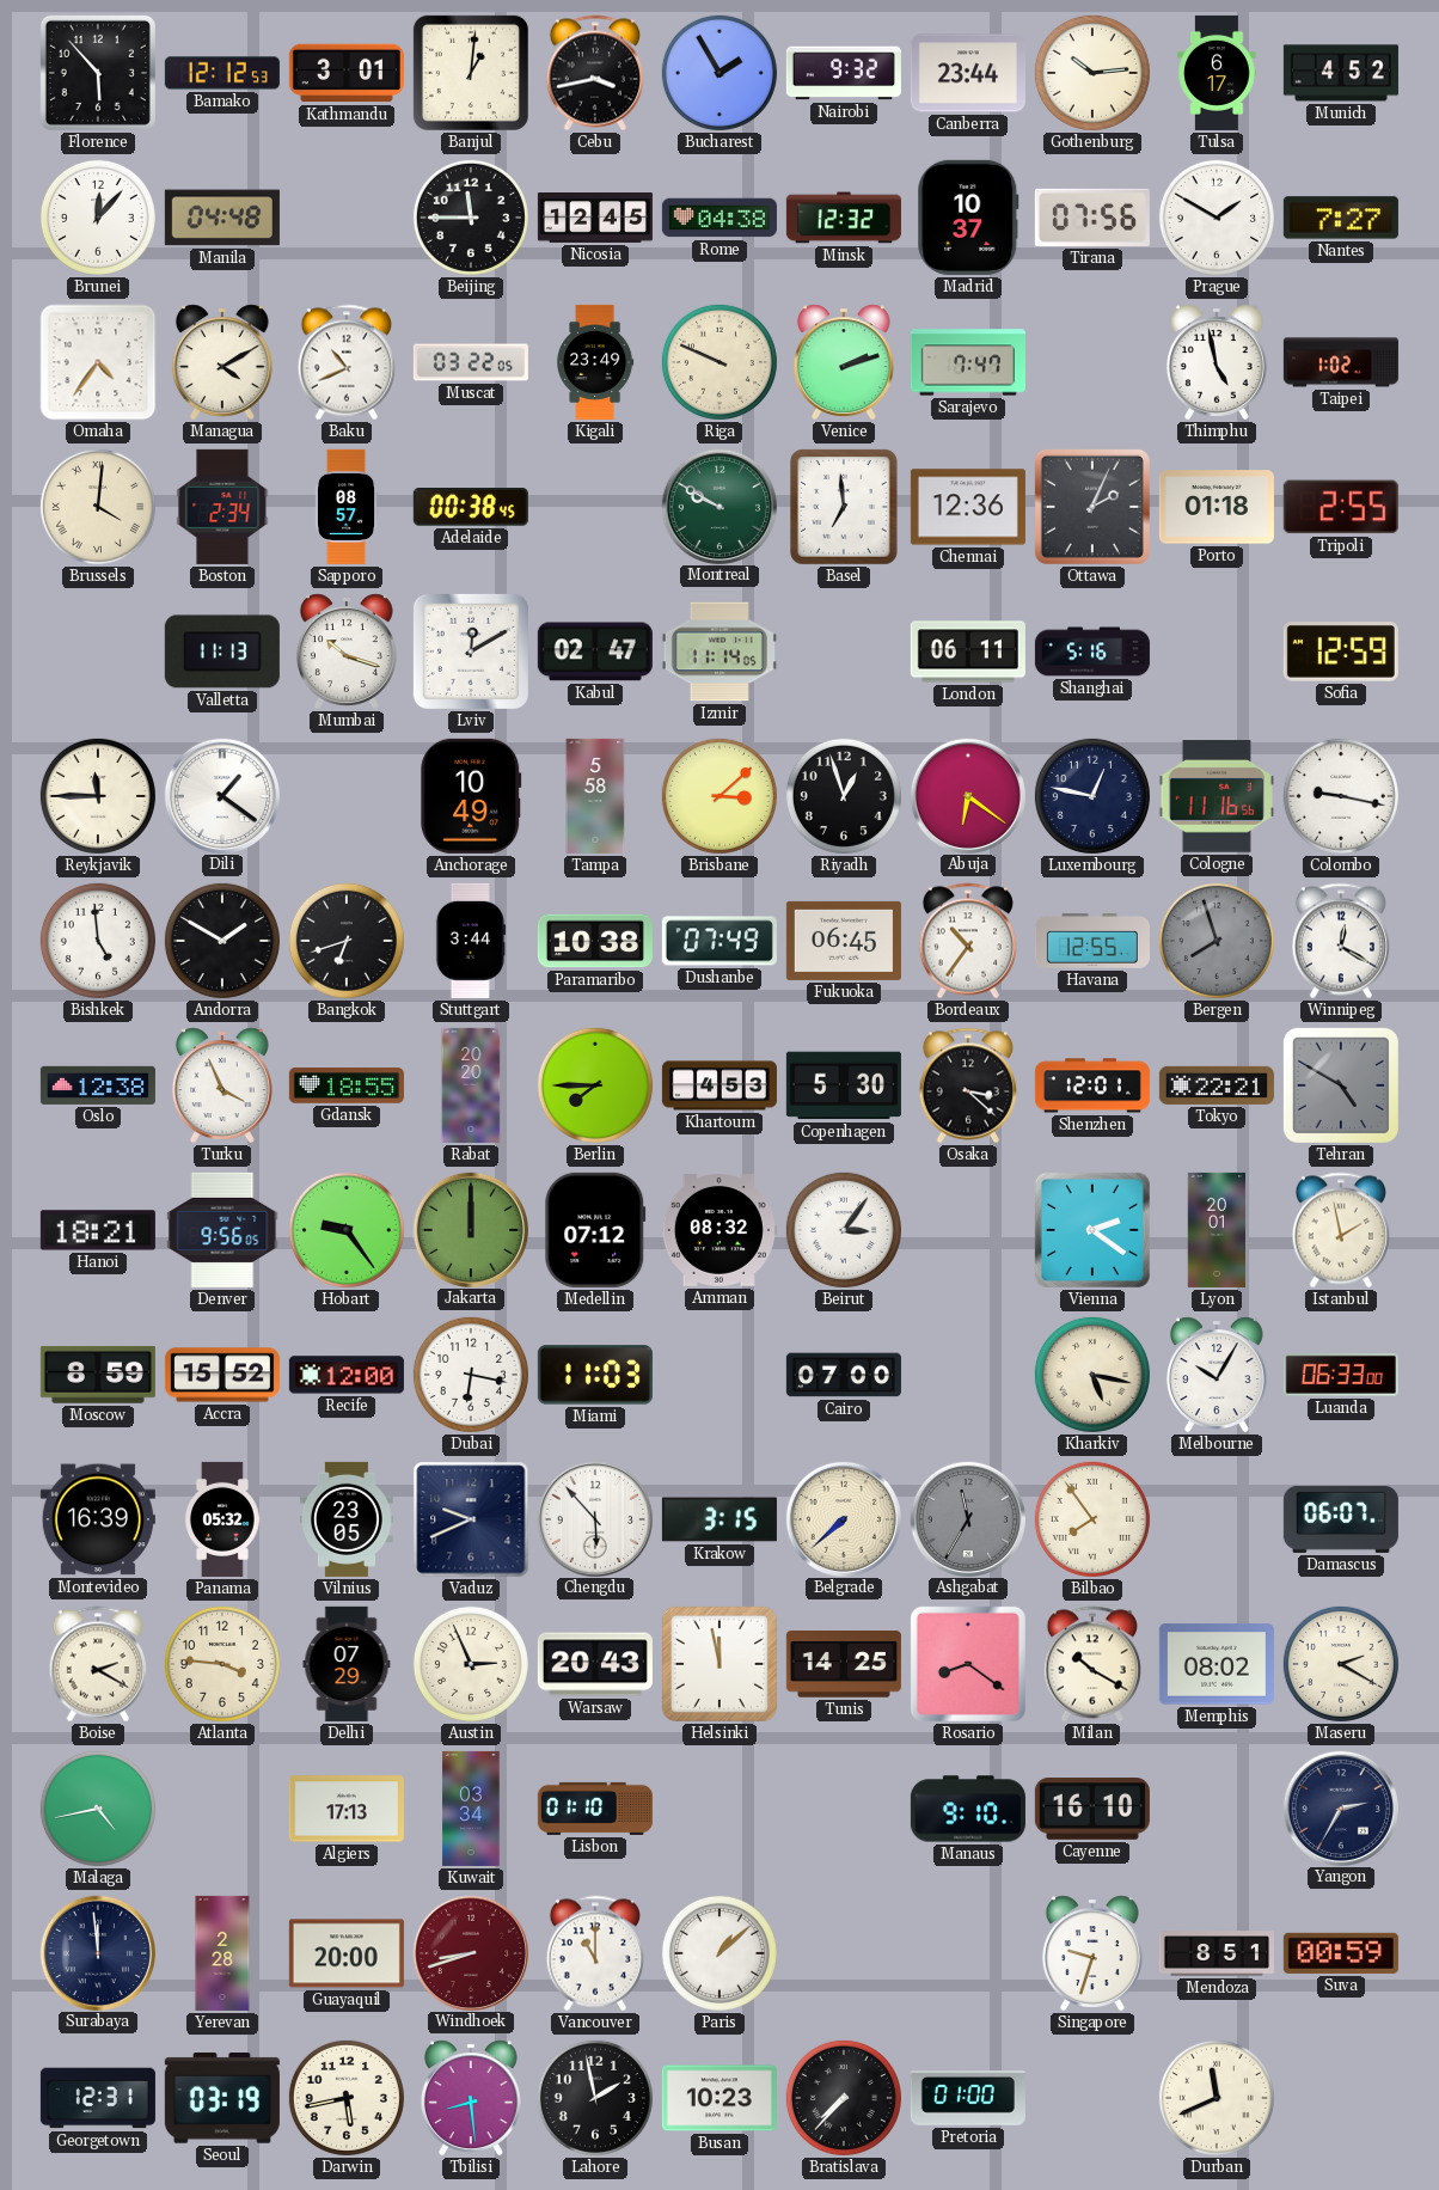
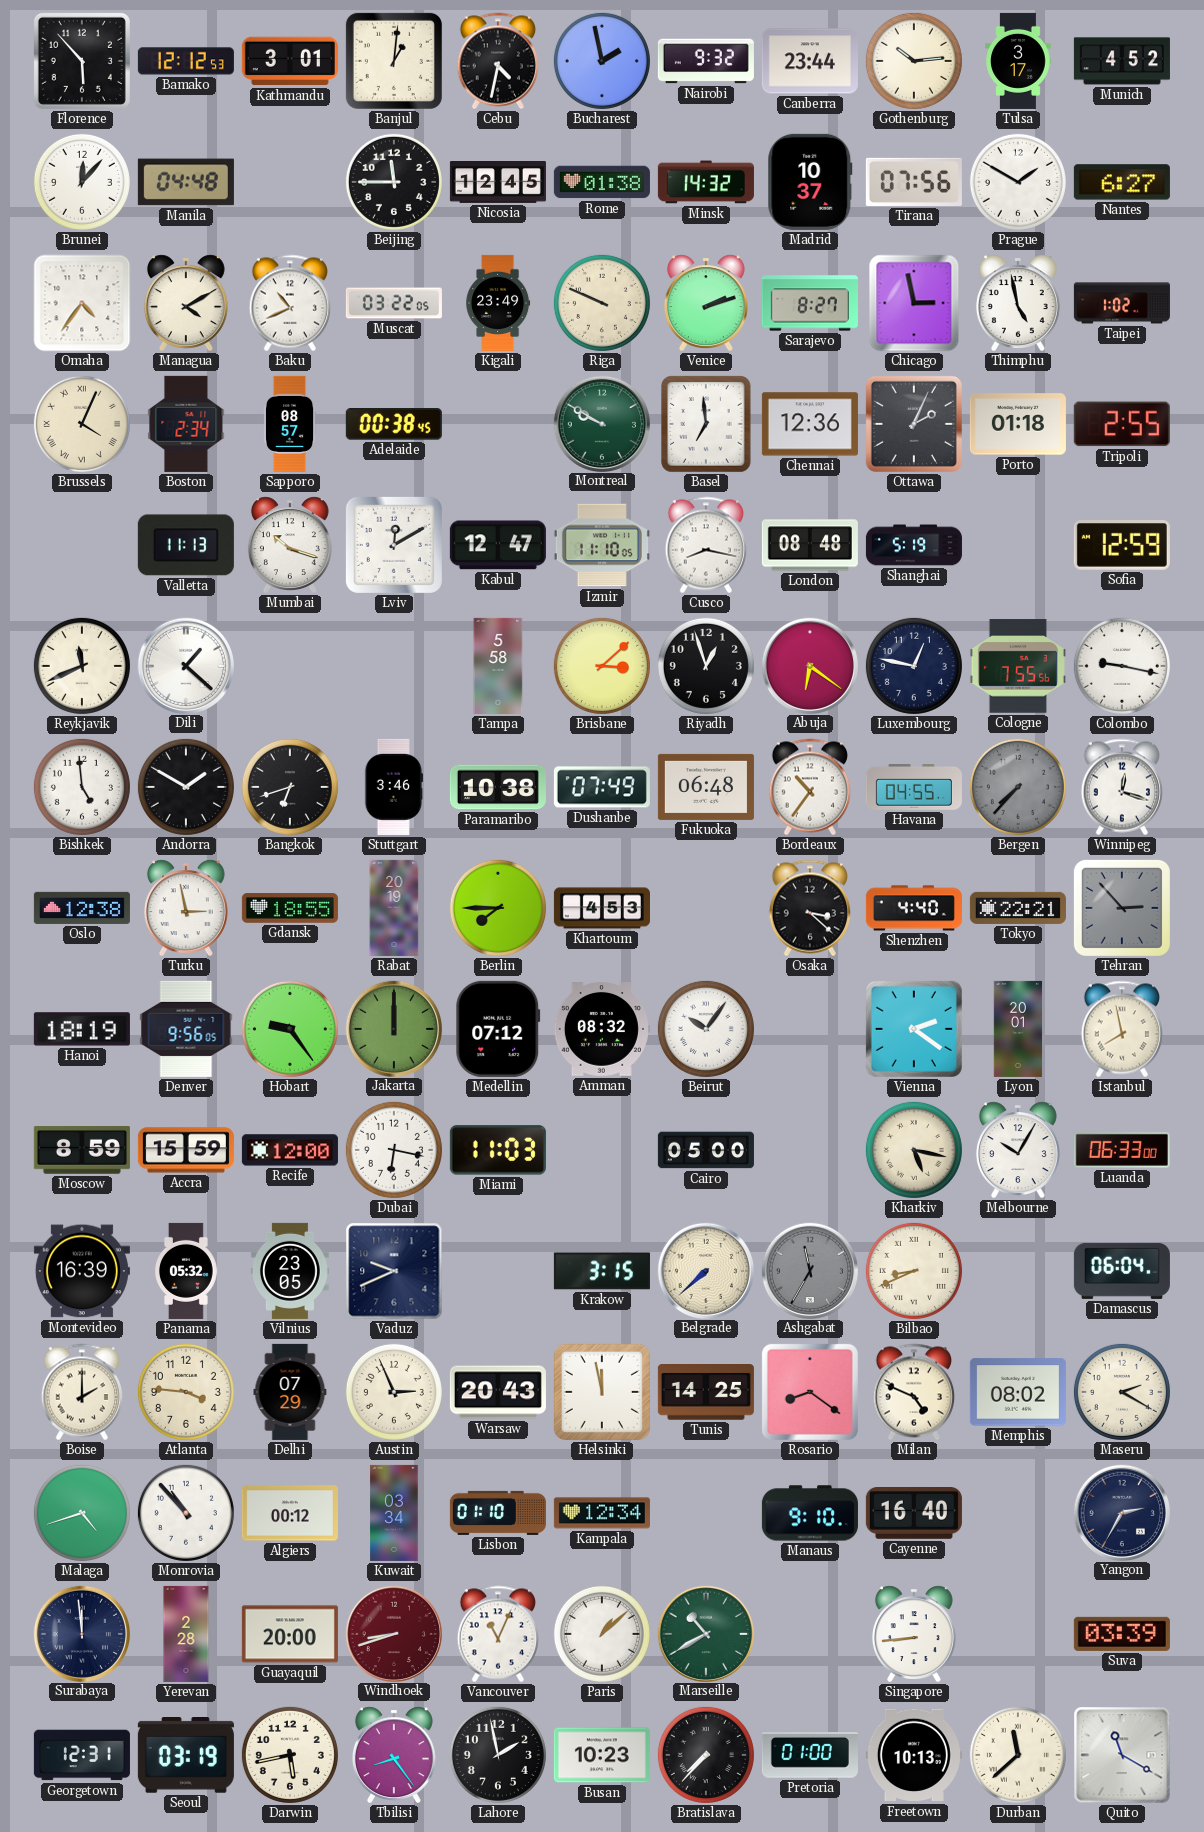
Cebu: 3:43 -> 4:32 (497, 61)
Bucharest: 1:55 -> 1:58 (602, 61)
Tulsa: 6:17 -> 3:17 (1018, 61)
Rome: 04:38 -> 01:38 (602, 182)
Minsk: 12:32 -> 14:32 (706, 182)
Nantes: 7:27 -> 6:27 (1122, 182)
Sarajevo: 7:47 -> 8:27 (810, 303)
Chicago: none -> 2:58 (914, 303)
Brussels: 4:01 -> 4:04 (82, 424)
Kabul: 02:47 -> 12:47 (498, 545)
Izmir: 11:14 -> 11:10 (602, 545)
Cusco: none -> 8:17 (705, 545)
London: 06:11 -> 08:48 (810, 545)
Shanghai: 5:16 -> 5:19 (914, 545)
Reykjavik: 11:45 -> 11:41 (82, 666)
Dili: 1:21 -> 1:22 (185, 665)
Anchorage: 10:49 -> none (471, 796)
Cologne: 11:16 -> 7:55 (1018, 666)
Stuttgart: 3:44 -> 3:46 (394, 787)
Fukuoka: 06:45 -> 06:48 (706, 787)
Havana: 12:55 -> 04:55 (914, 788)
Bergen: 7:57 -> 7:37 (1018, 787)
Winnipeg: 12:20 -> 12:18 (1121, 787)
Turku: 3:56 -> 2:58 (186, 908)
Rabat: 20:20 -> 20:19 (394, 908)
Copenhagen: 5:30 -> none (844, 1085)
Shenzhen: 12:01 -> 4:40 (914, 908)
Tehran: 4:50 -> 2:53 (1122, 908)
Hanoi: 18:21 -> 18:19 (82, 1029)
Beirut: 3:06 -> 10:06 (706, 1029)
Istanbul: 1:58 -> 7:58 (1121, 1029)
Accra: 15:52 -> 15:59 (186, 1150)
Cairo: 07:00 -> 05:00 (706, 1150)
Chengdu: 5:53 -> none (594, 1518)
Bilbao: 7:54 -> 8:41 (914, 1271)
Damascus: 06:07 -> 06:04 (1122, 1271)
Boise: 2:20 -> 2:00 (81, 1392)
Milan: 10:20 -> 4:49 (913, 1392)
Malaga: 4:43 -> 4:42 (82, 1513)
Monrovia: none -> 10:53 (186, 1513)
Algiers: 17:13 -> 00:12 (290, 1513)
Kampala: none -> 12:34 (602, 1513)
Cayenne: 16:10 -> 16:40 (914, 1514)
Vancouver: 11:00 -> 11:04 (497, 1634)
Marseille: none -> 10:40 (705, 1633)
Singapore: 9:33 -> 8:44 (914, 1634)
Mendoza: 8:51 -> none (1217, 1953)
Suva: 00:59 -> 03:39 (1122, 1634)
Tbilisi: 8:29 -> 8:24 (394, 1755)
Freetown: none -> 10:13 (914, 1755)
Durban: 11:41 -> 11:38 (1018, 1755)
Quito: none -> 11:20 (1122, 1755)
